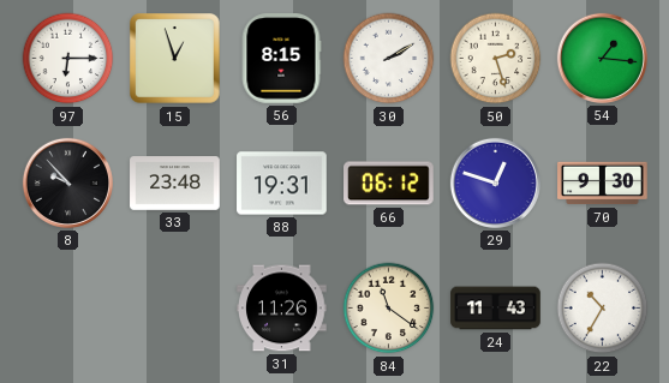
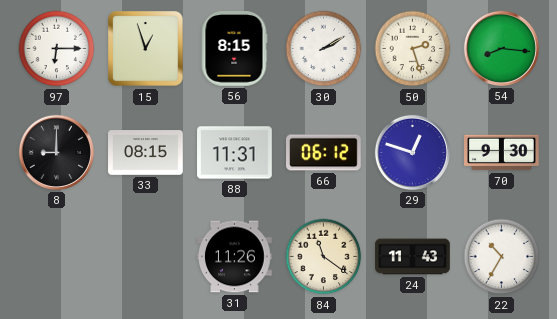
54: 1:16 -> 8:16 (501, 48)
8: 9:53 -> 9:00 (56, 152)
33: 23:48 -> 08:15 (146, 153)
88: 19:31 -> 11:31 (235, 153)
